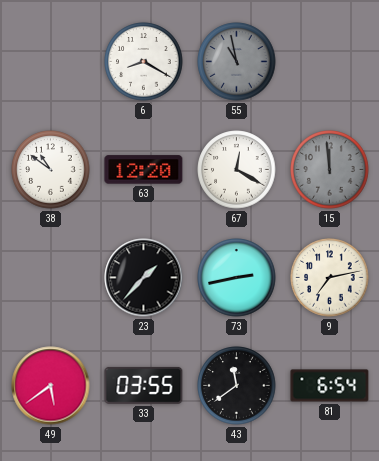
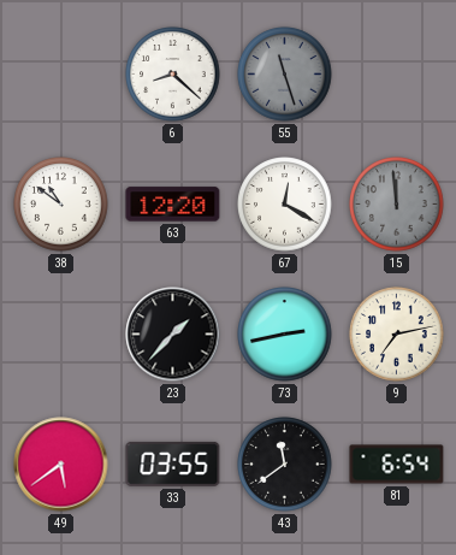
6: 8:20 -> 8:22 (173, 75)
55: 10:58 -> 11:27 (285, 75)
